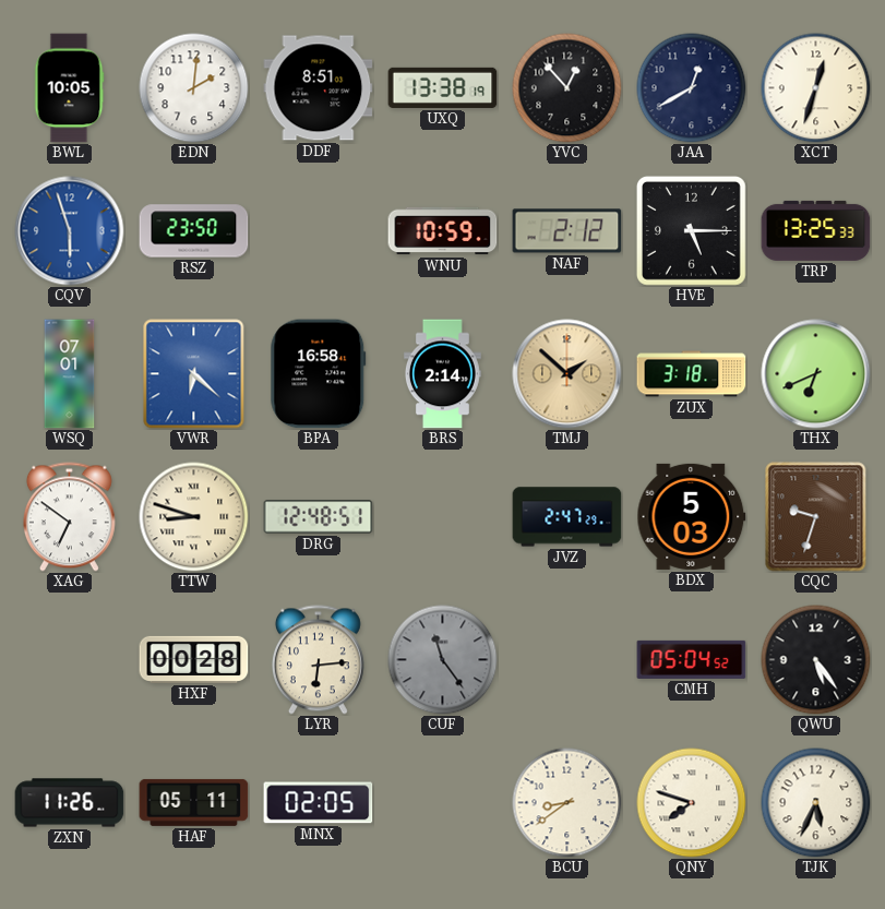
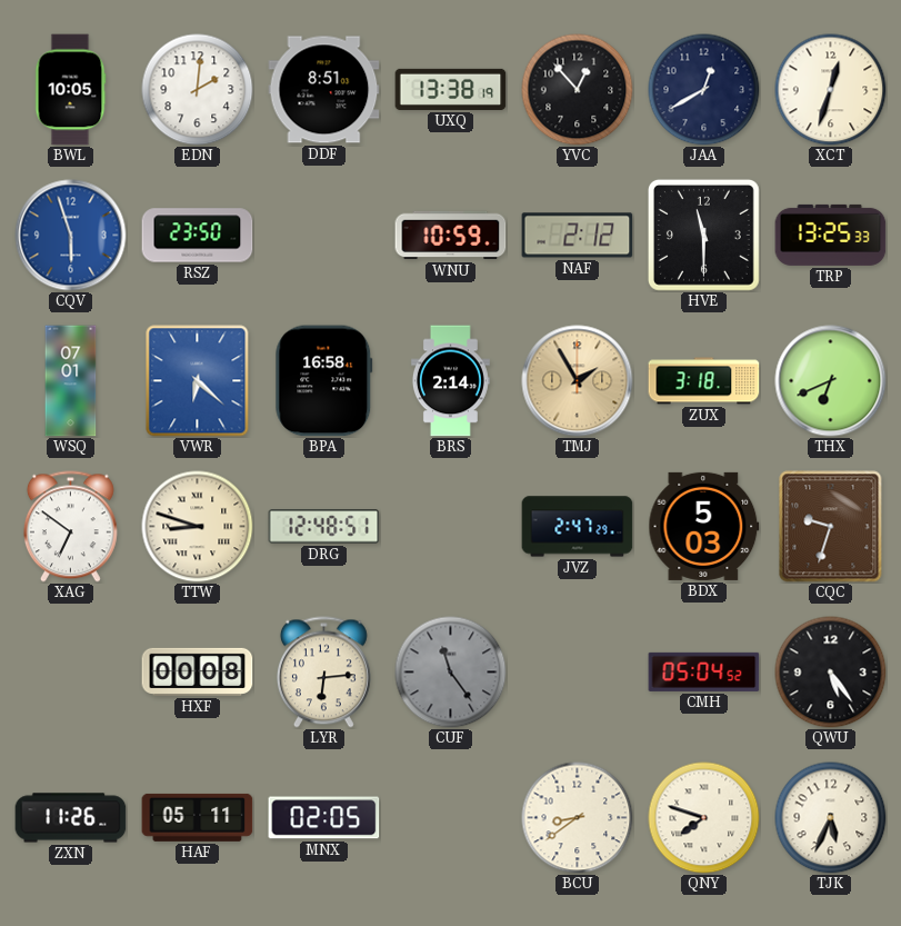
HVE: 5:15 -> 11:30 (703, 235)
TMJ: 1:52 -> 1:55 (578, 381)
HXF: 00:28 -> 00:08 (198, 671)
